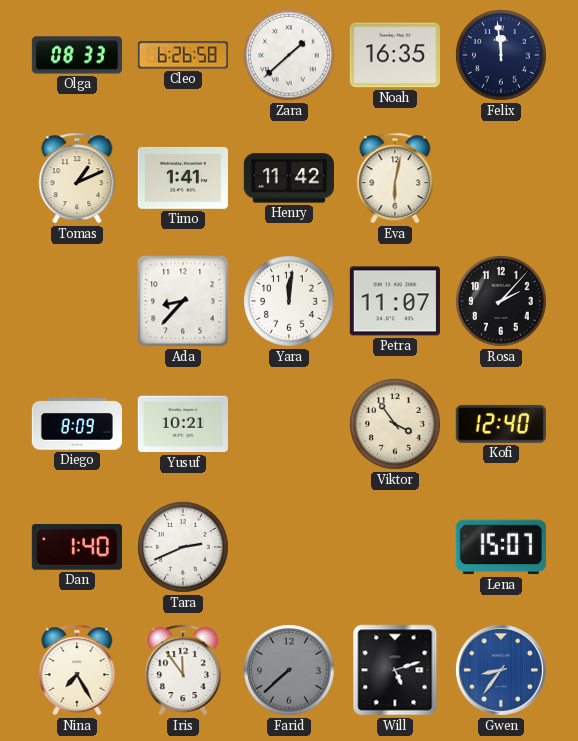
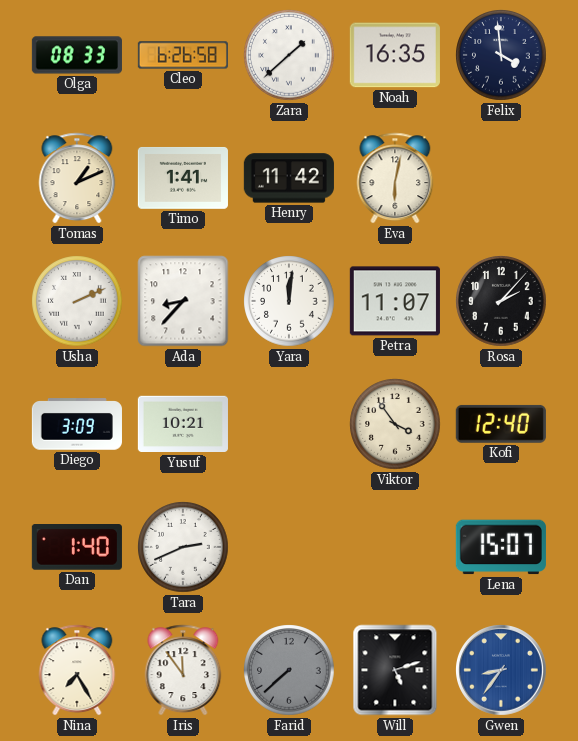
Felix: 11:59 -> 3:59 (501, 55)
Usha: none -> 2:11 (77, 301)
Diego: 8:09 -> 3:09 (77, 424)
